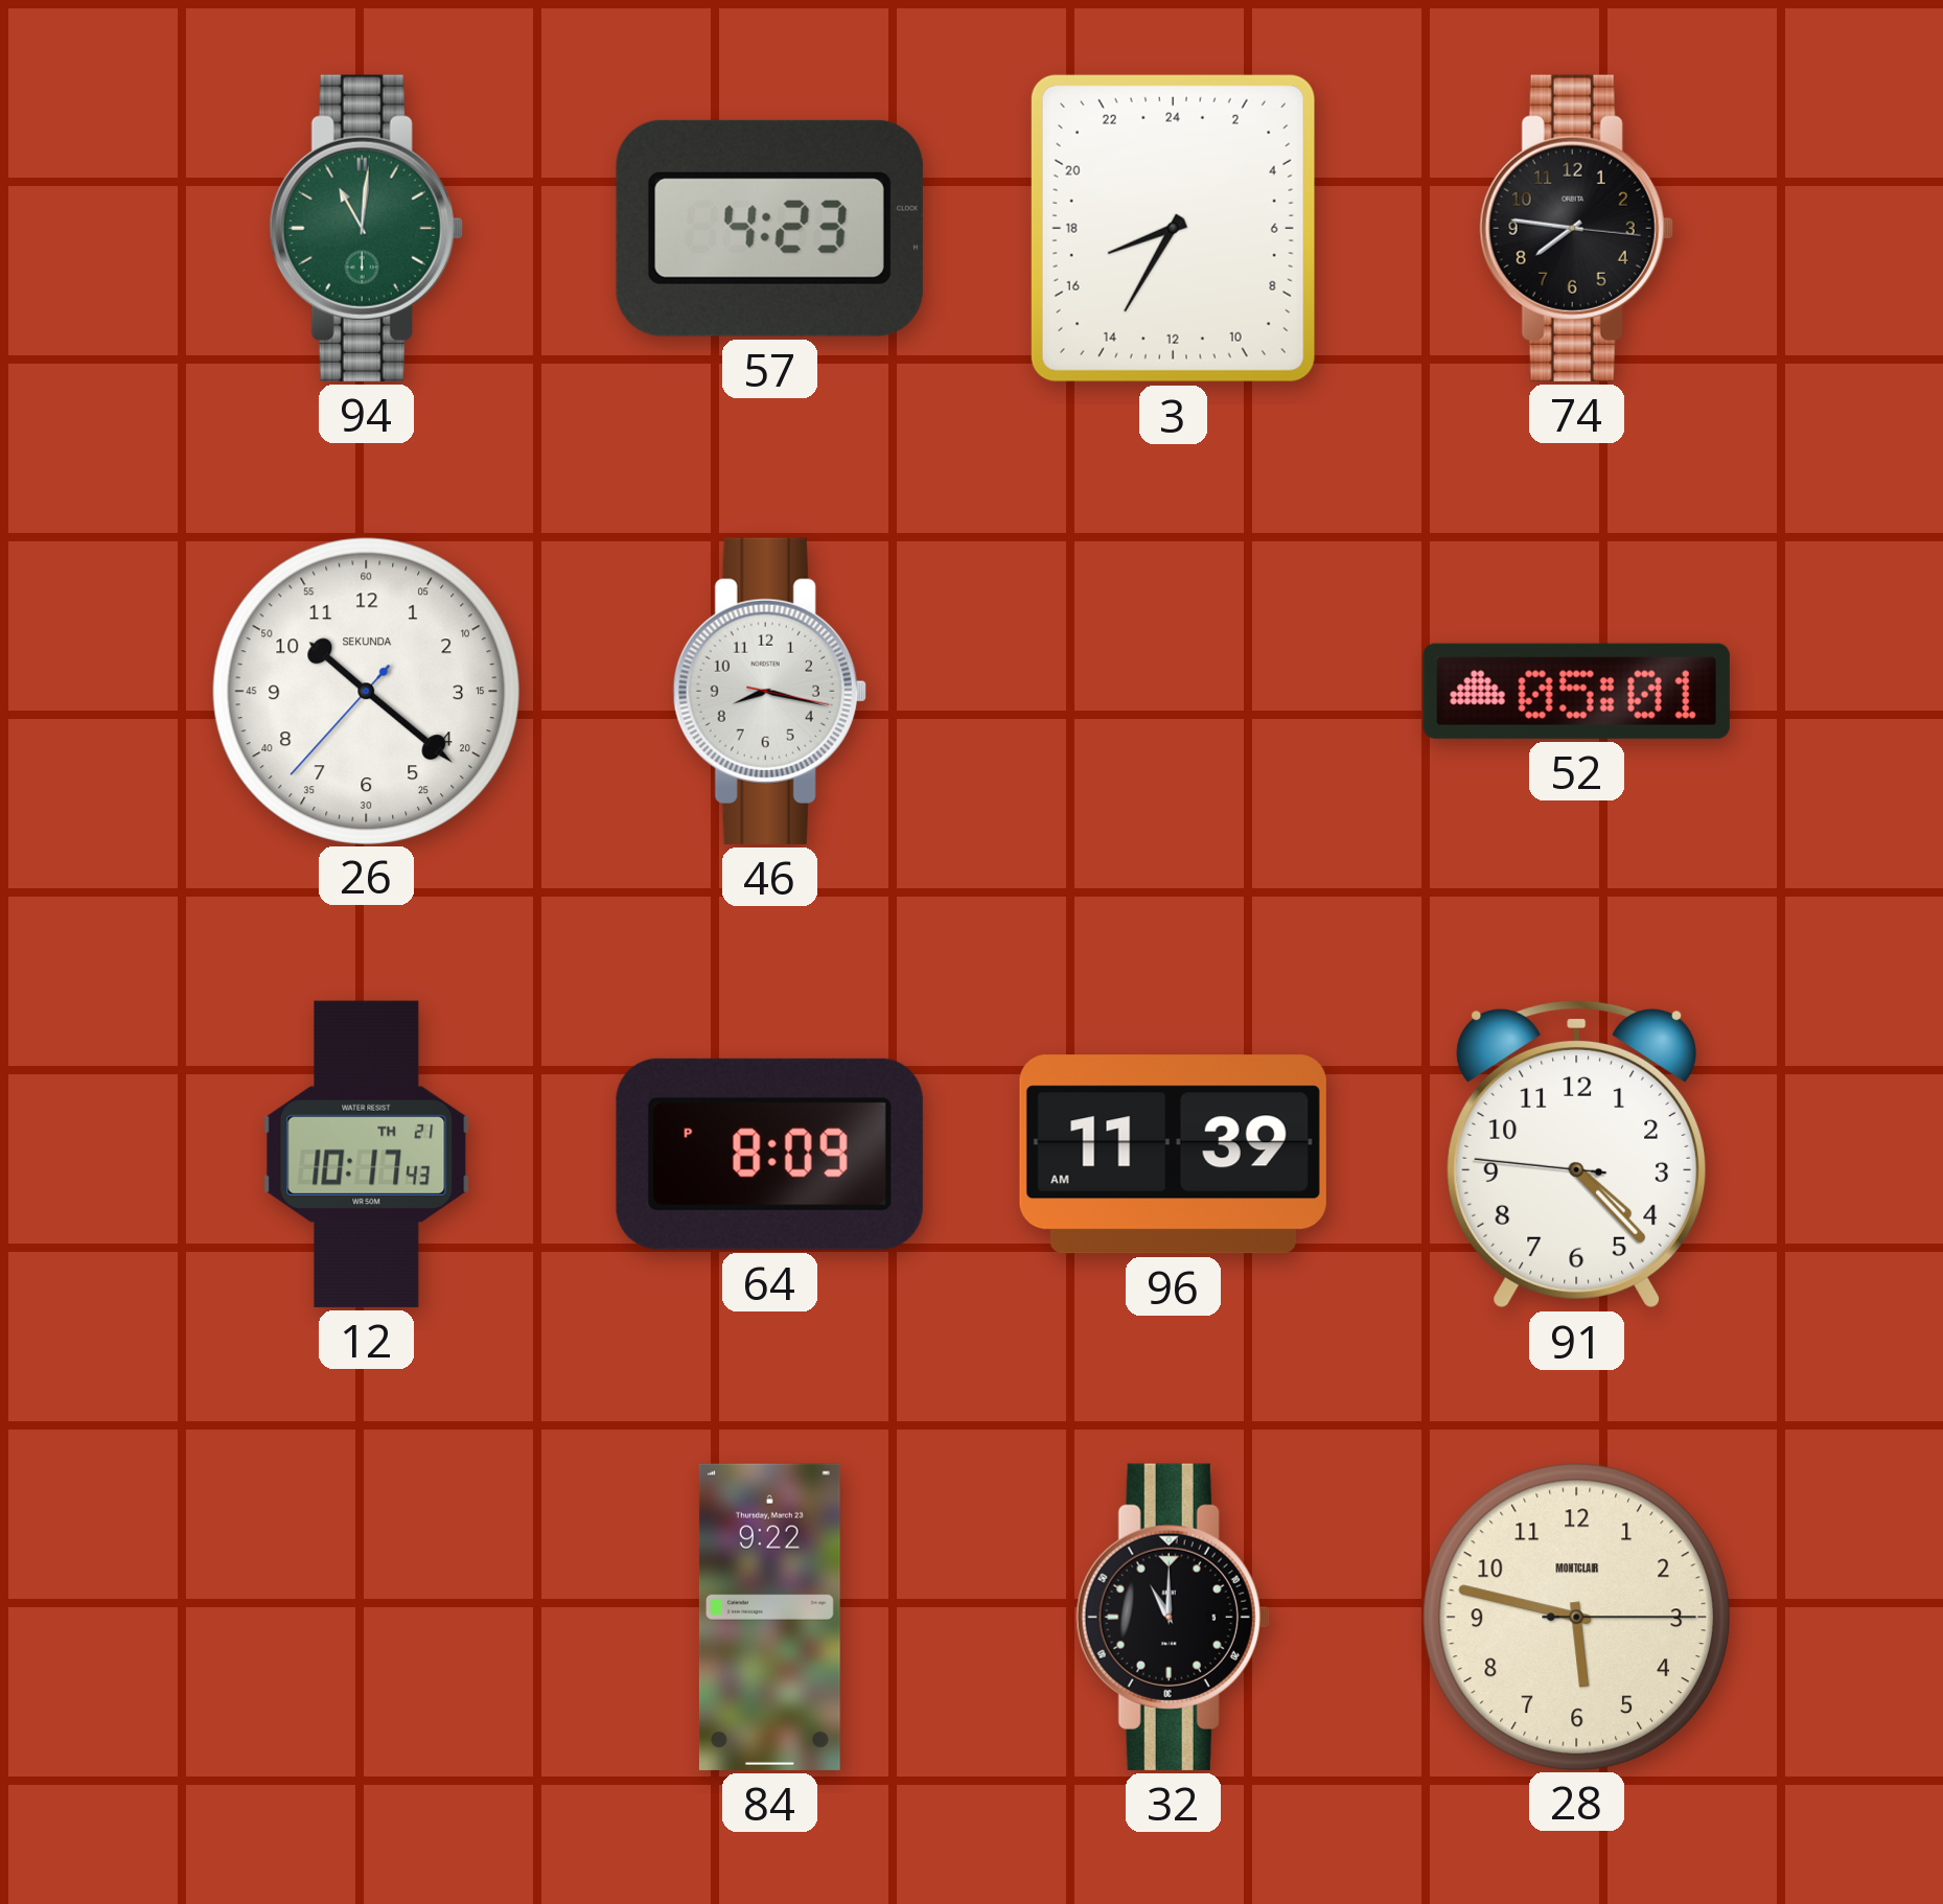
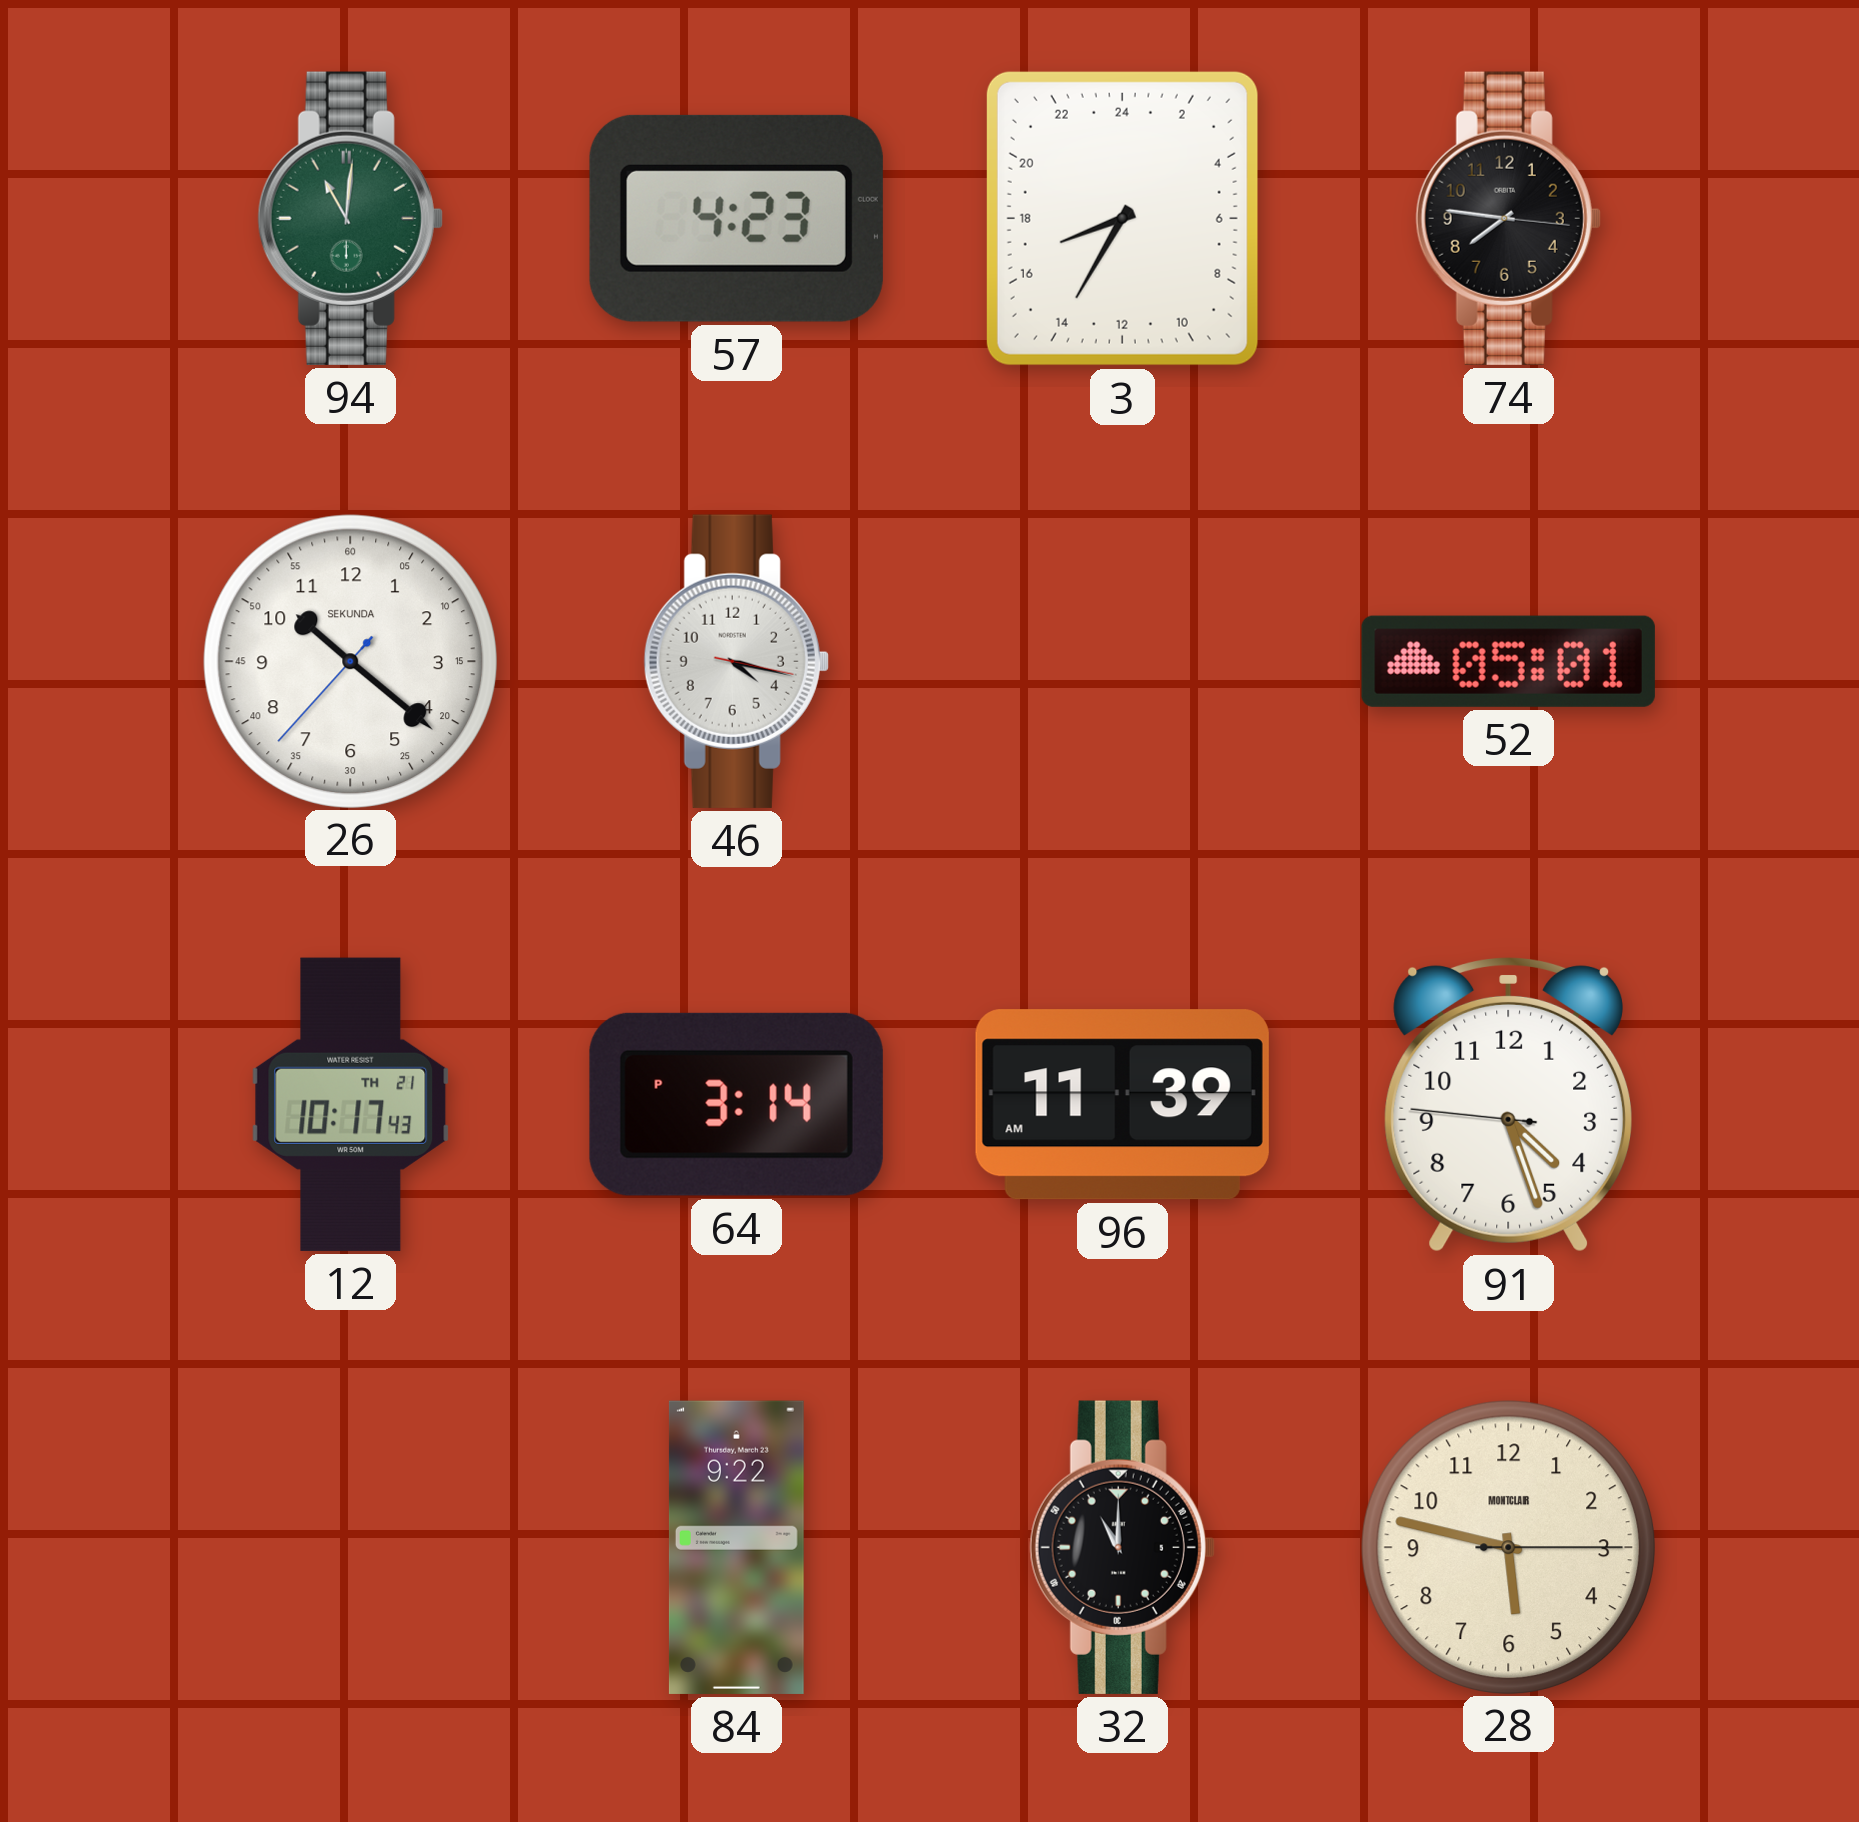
46: 8:17 -> 4:17 (736, 661)
64: 8:09 -> 3:14 (736, 1104)
91: 4:22 -> 4:26 (1508, 1105)
